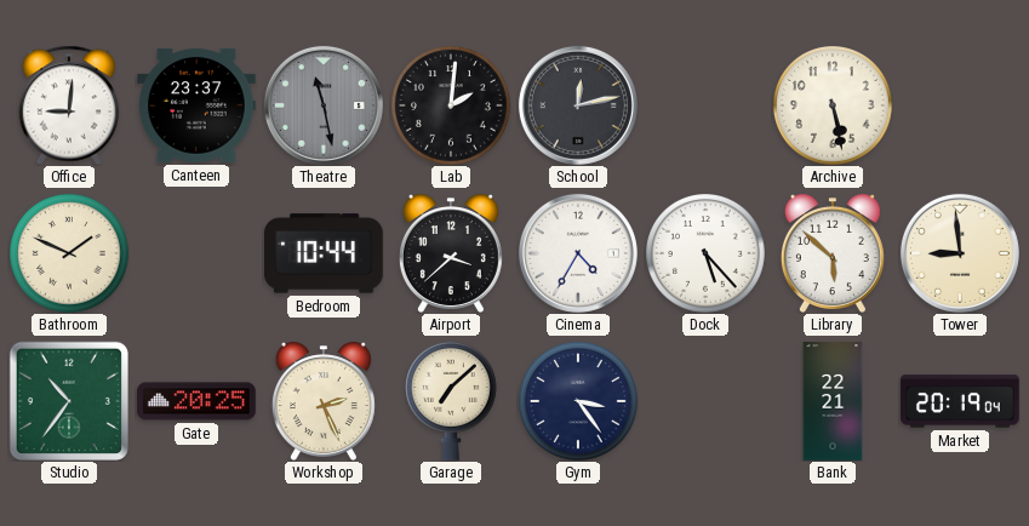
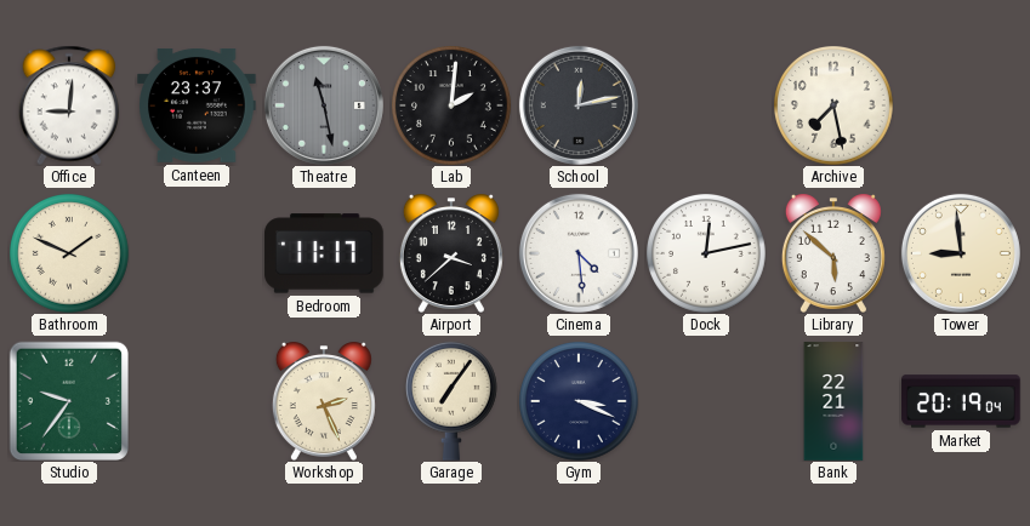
Archive: 5:28 -> 7:28 (835, 107)
Bedroom: 10:44 -> 11:17 (324, 253)
Cinema: 4:35 -> 4:29 (579, 253)
Dock: 5:23 -> 12:13 (707, 255)
Studio: 10:36 -> 9:36 (68, 400)
Gate: 20:25 -> none (196, 401)
Garage: 7:08 -> 7:06 (451, 401)
Gym: 3:24 -> 3:19 (580, 402)
